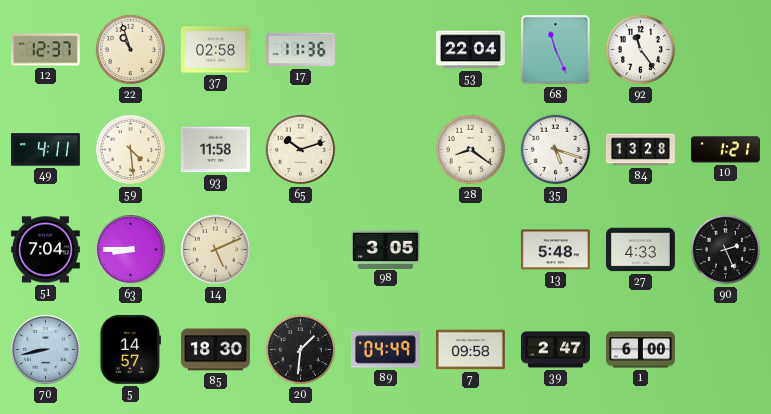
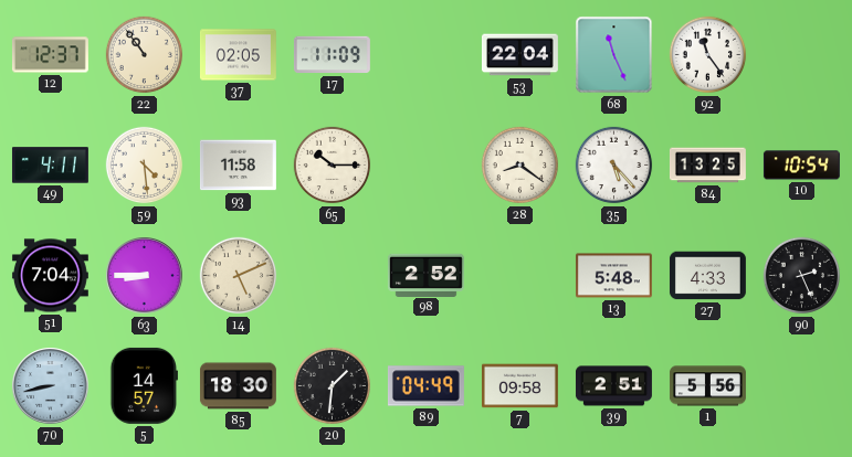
22: 10:57 -> 10:54 (145, 55)
37: 02:58 -> 02:05 (238, 55)
17: 11:36 -> 11:09 (332, 55)
65: 10:12 -> 10:15 (333, 166)
35: 5:18 -> 5:23 (614, 166)
84: 13:28 -> 13:25 (707, 166)
10: 1:21 -> 10:54 (801, 166)
98: 3:05 -> 2:52 (425, 275)
39: 2:47 -> 2:51 (613, 386)
1: 6:00 -> 5:56 (707, 386)
